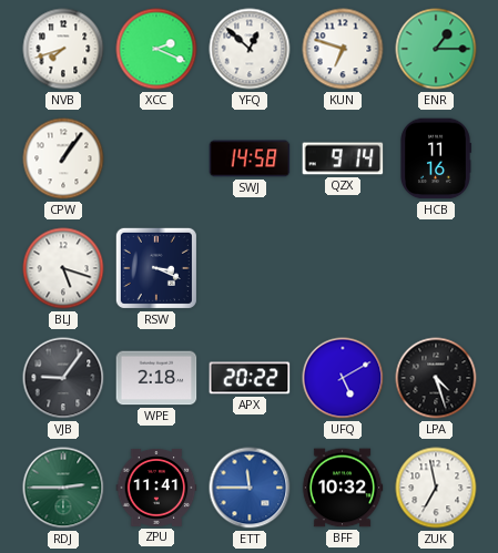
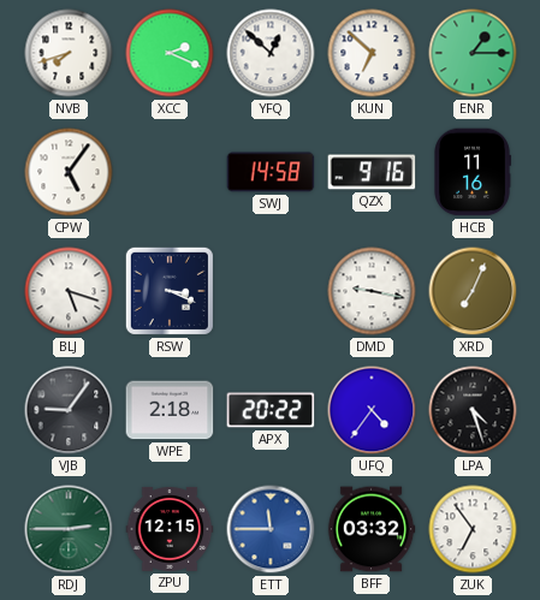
KUN: 6:48 -> 6:52 (372, 53)
CPW: 1:06 -> 5:06 (69, 172)
QZX: 9:14 -> 9:16 (372, 172)
DMD: none -> 9:17 (372, 291)
XRD: none -> 7:04 (473, 291)
UFQ: 5:10 -> 4:36 (372, 410)
ZPU: 11:41 -> 12:15 (170, 529)
BFF: 10:32 -> 03:32 (372, 529)
ZUK: 6:58 -> 6:54 (473, 529)
